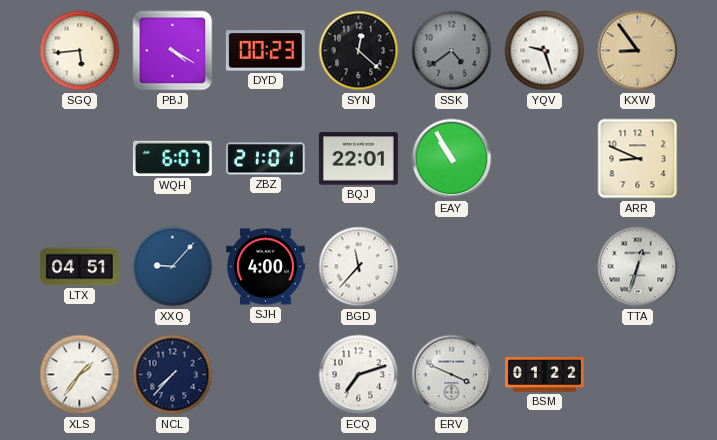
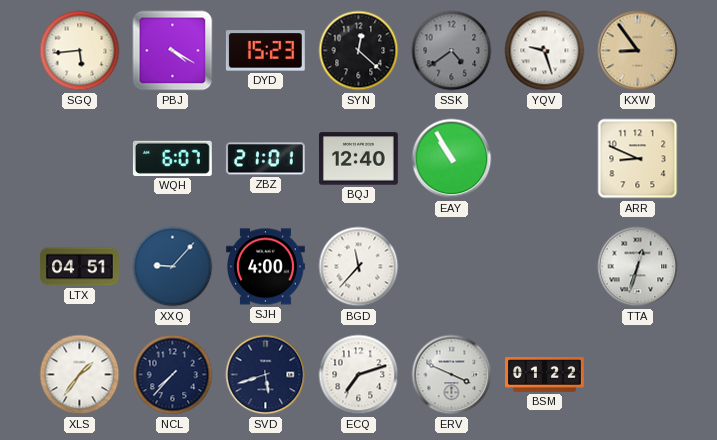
DYD: 00:23 -> 15:23 (265, 51)
BQJ: 22:01 -> 12:40 (358, 159)
SVD: none -> 5:42 (266, 375)
